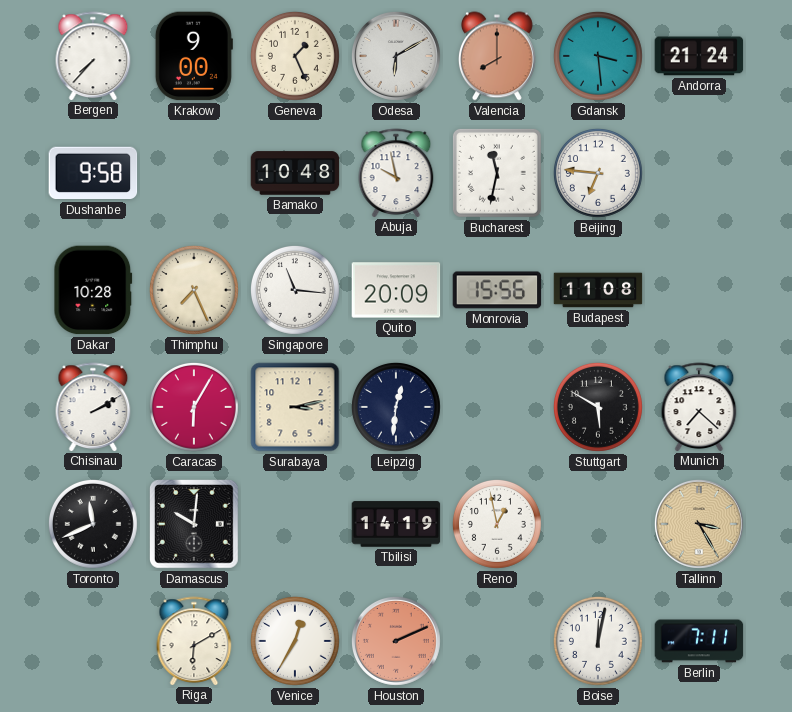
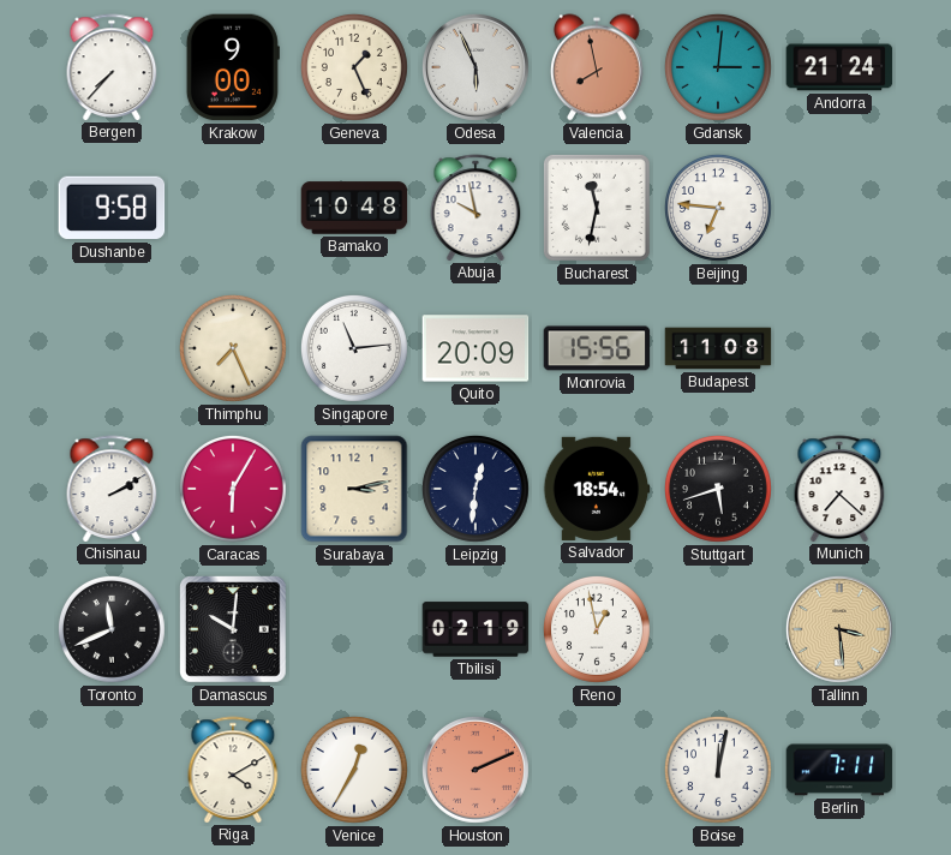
Odesa: 6:10 -> 5:56 (475, 67)
Valencia: 8:00 -> 7:58 (597, 67)
Gdansk: 3:29 -> 3:01 (718, 67)
Dakar: 10:28 -> none (93, 290)
Singapore: 11:16 -> 11:14 (354, 348)
Salvador: none -> 18:54 (597, 489)
Stuttgart: 5:50 -> 5:42 (718, 489)
Tbilisi: 14:19 -> 02:19 (475, 629)
Tallinn: 3:25 -> 3:29 (839, 629)
Riga: 6:10 -> 4:10 (233, 770)
